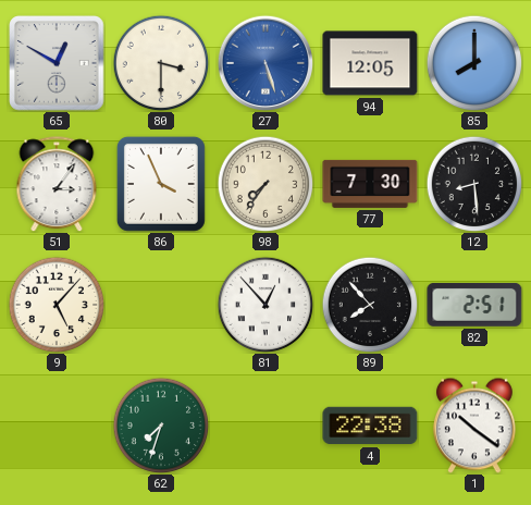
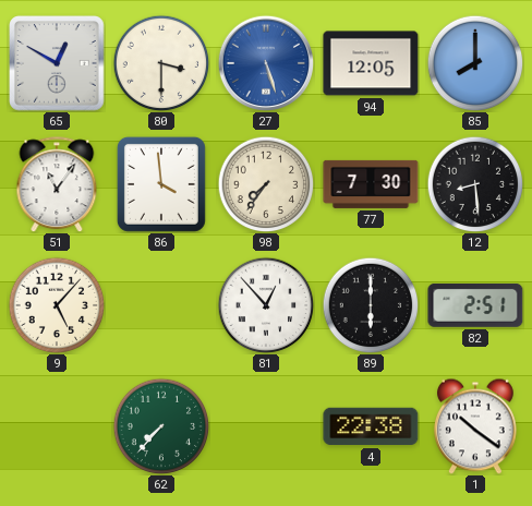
51: 3:06 -> 11:06 (57, 184)
86: 3:56 -> 3:59 (161, 184)
89: 7:53 -> 6:00 (371, 305)
62: 7:33 -> 7:37 (161, 426)
